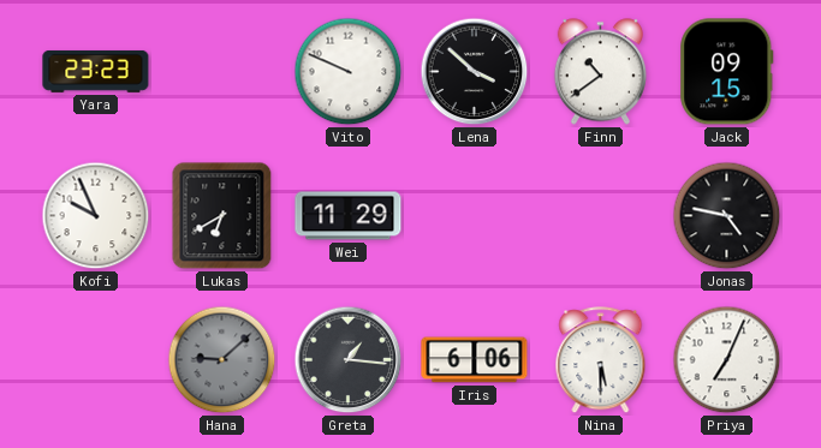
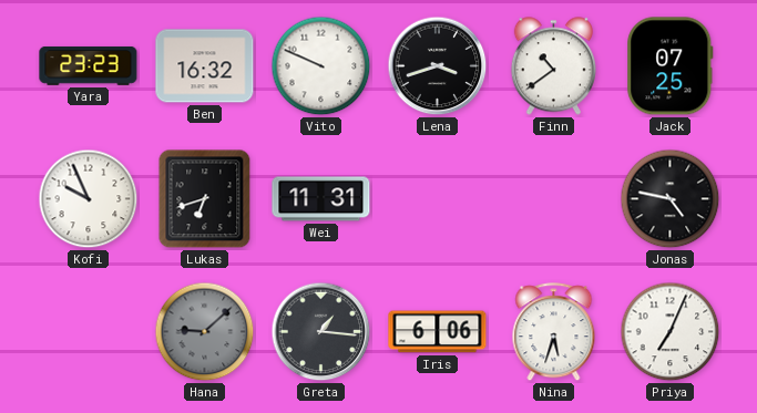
Ben: none -> 16:32 (205, 66)
Lena: 3:52 -> 3:42 (438, 66)
Jack: 09:15 -> 07:25 (671, 66)
Lukas: 6:40 -> 6:42 (205, 199)
Wei: 11:29 -> 11:31 (321, 199)
Nina: 5:30 -> 5:33 (554, 332)
